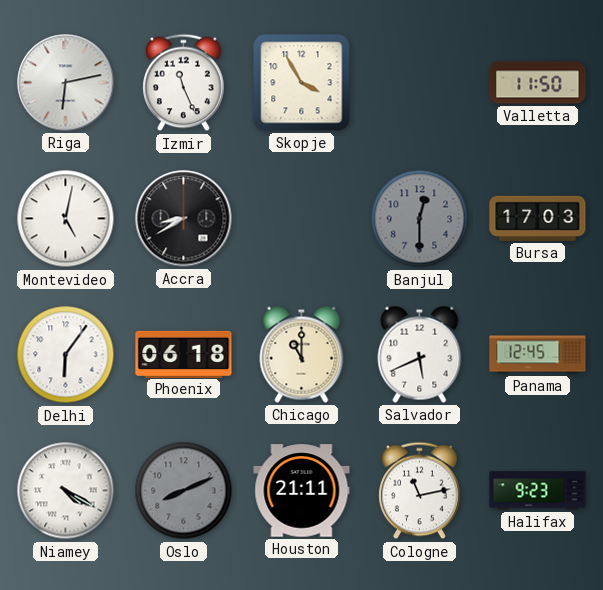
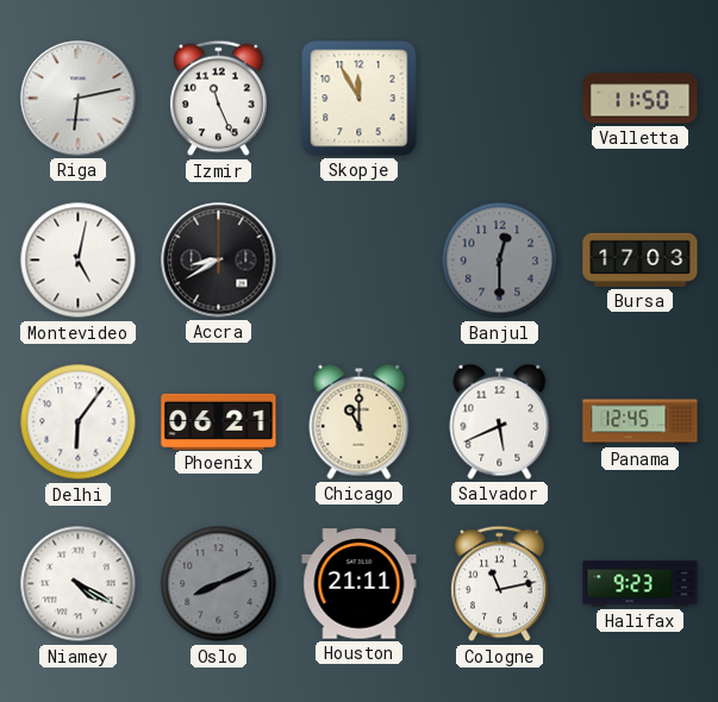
Skopje: 3:55 -> 11:55 (360, 99)
Phoenix: 06:18 -> 06:21 (219, 421)
